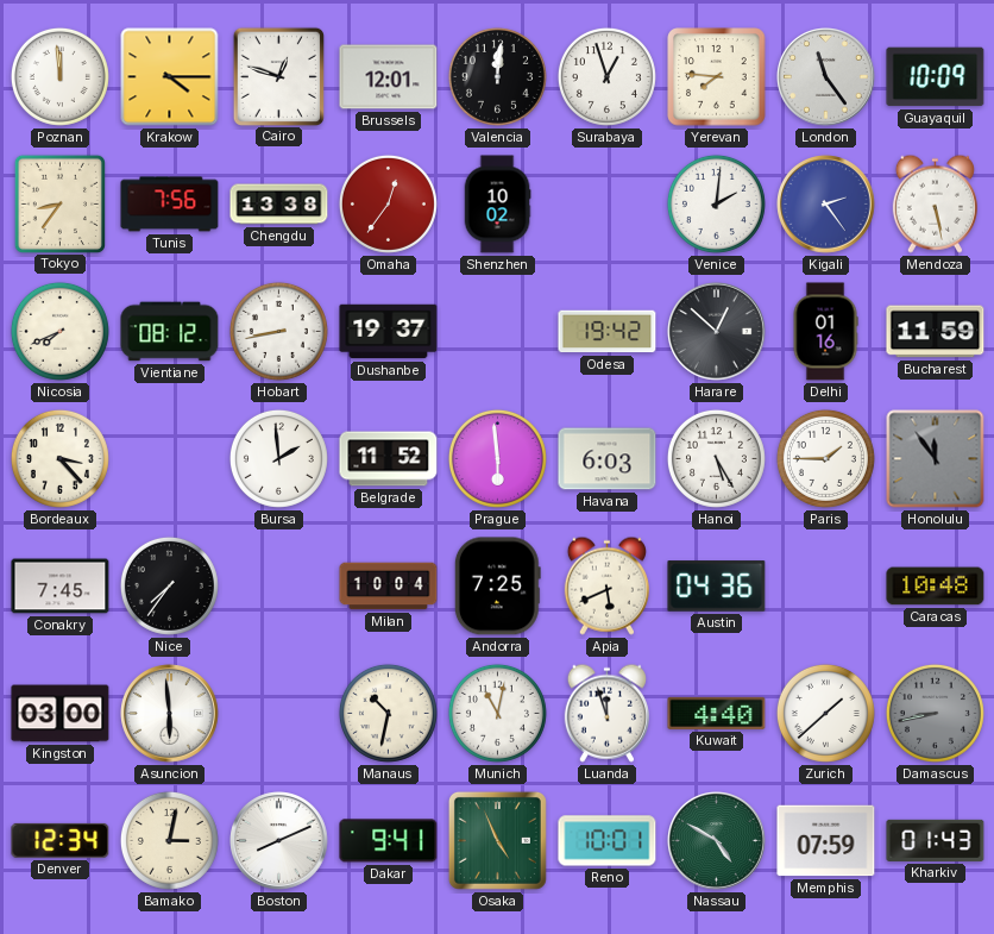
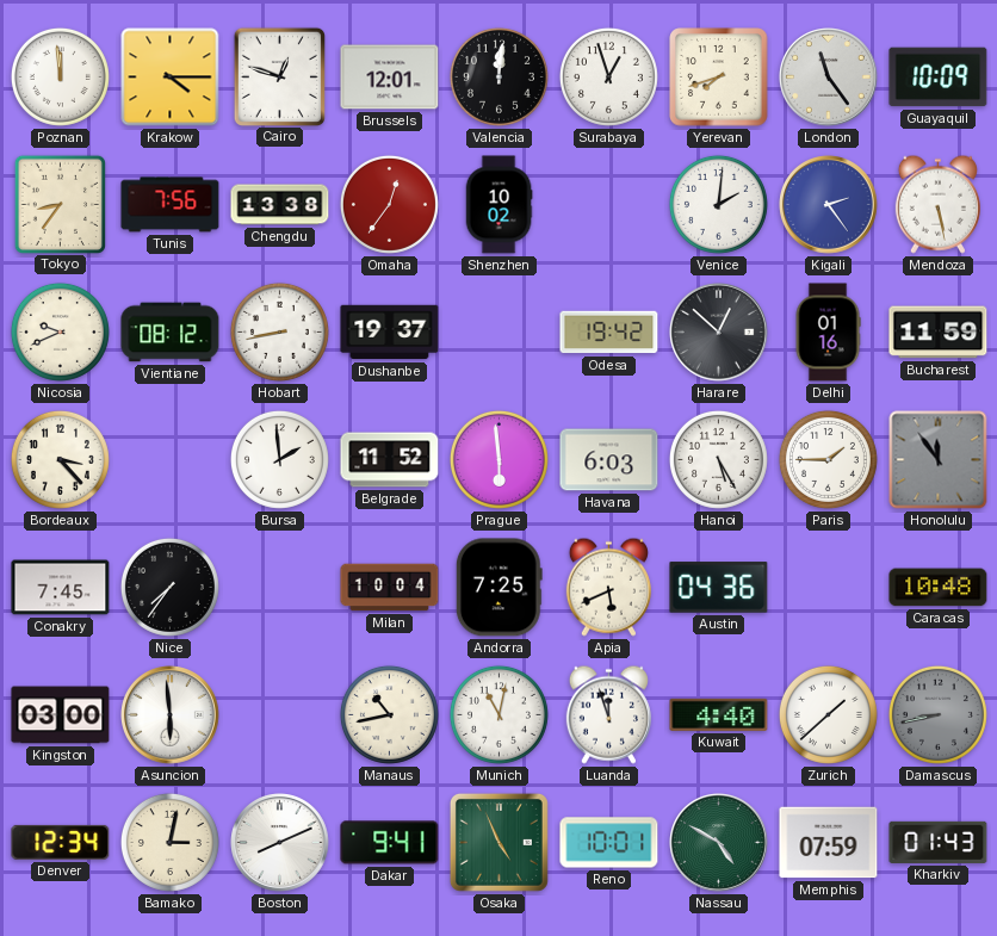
Yerevan: 7:46 -> 7:42 (719, 78)
Nicosia: 7:41 -> 9:41 (60, 331)
Manaus: 10:32 -> 10:43 (389, 714)
